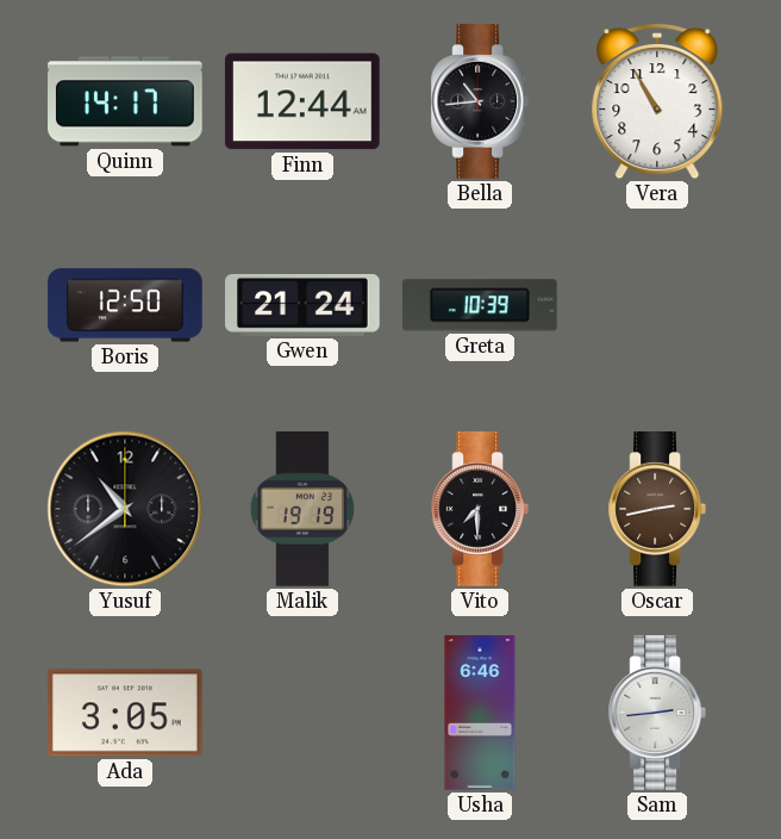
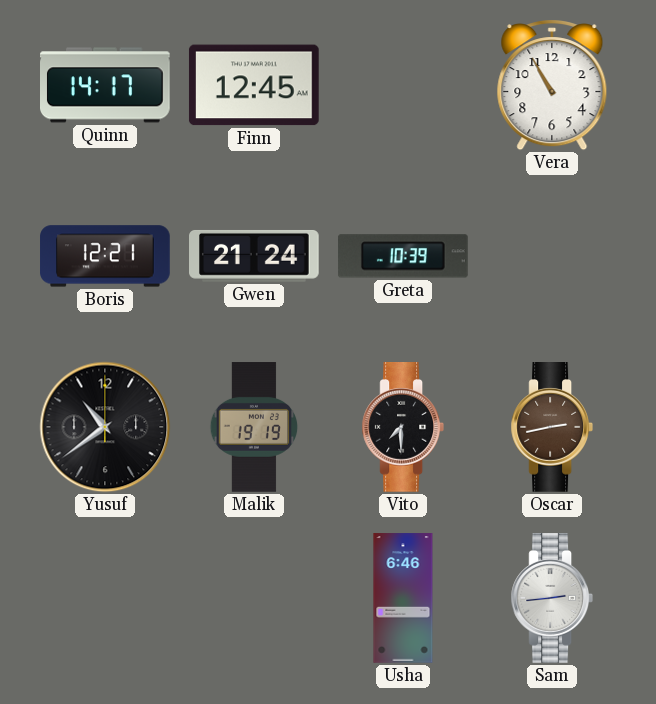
Finn: 12:44 -> 12:45 (254, 85)
Bella: 10:44 -> none (479, 102)
Boris: 12:50 -> 12:21 (105, 256)
Ada: 3:05 -> none (125, 713)
